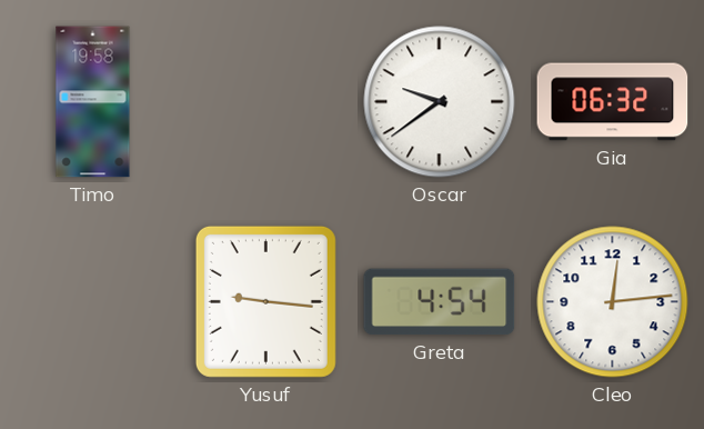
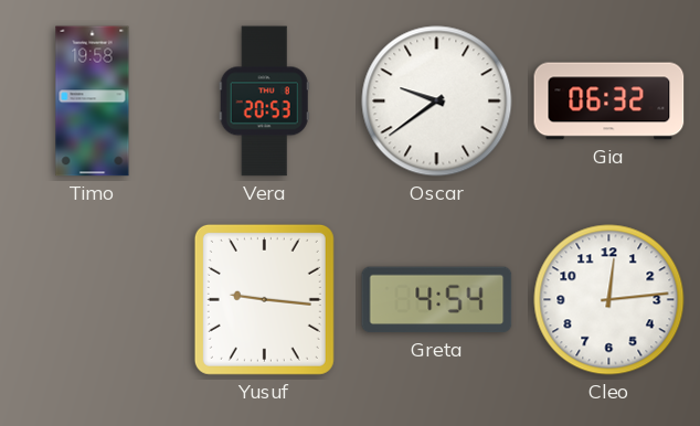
Vera: none -> 20:53 (264, 102)
